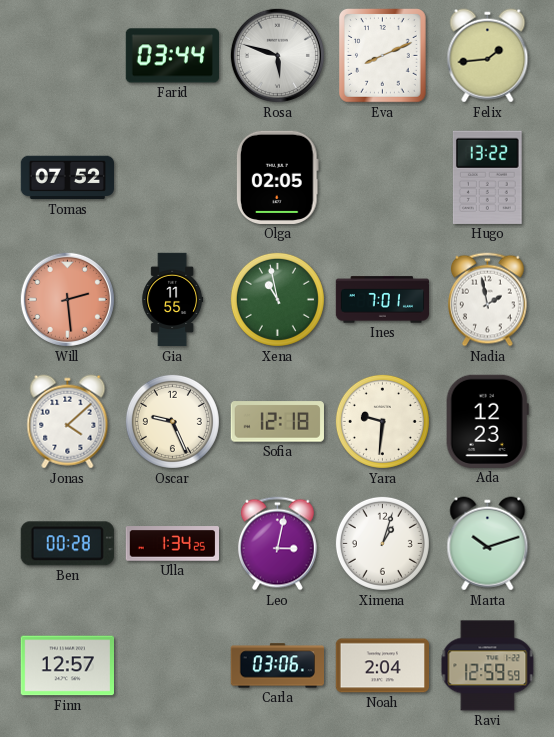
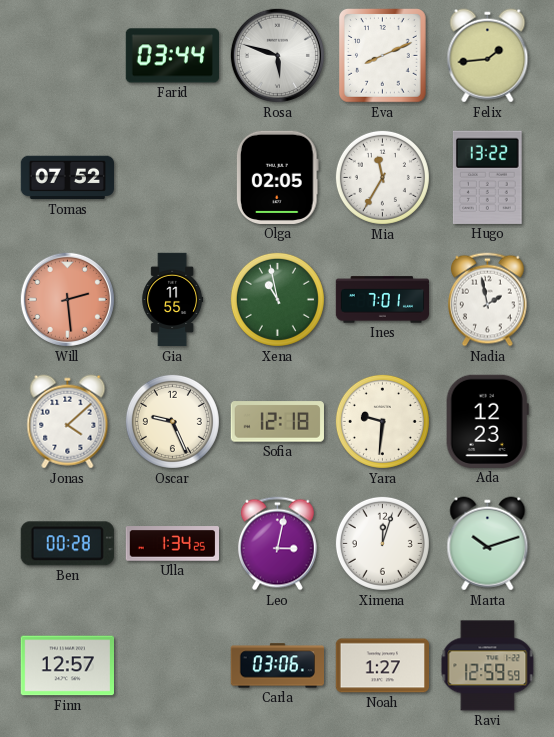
Mia: none -> 11:35 (382, 177)
Ximena: 1:03 -> 12:03 (382, 543)
Noah: 2:04 -> 1:27 (382, 666)
